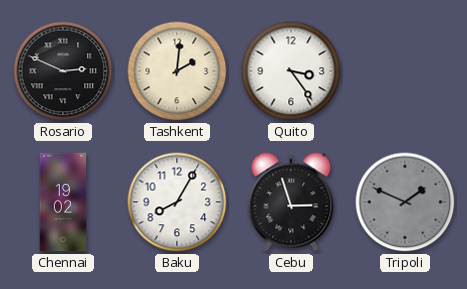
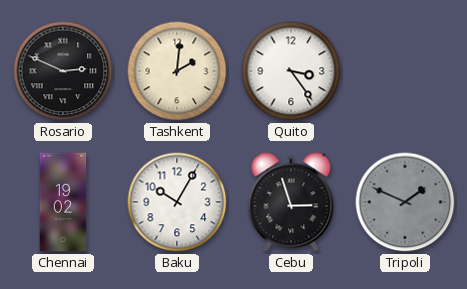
Baku: 8:05 -> 10:05 (177, 202)
